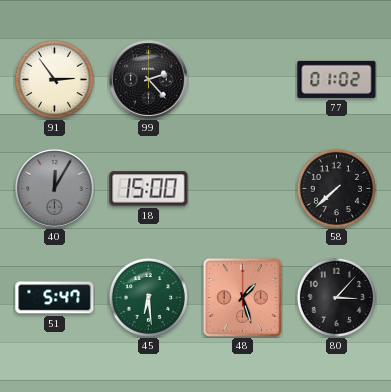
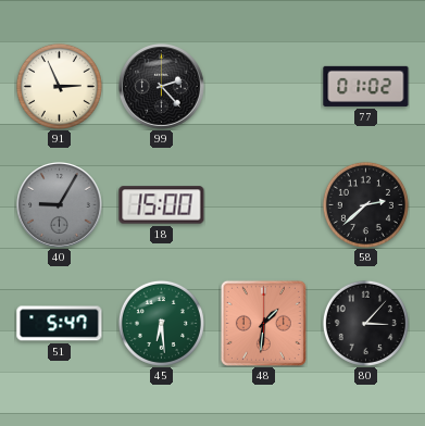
91: 2:54 -> 2:56 (59, 86)
40: 12:05 -> 9:05 (60, 205)
58: 7:38 -> 2:38 (365, 204)
48: 1:27 -> 1:31 (263, 323)
